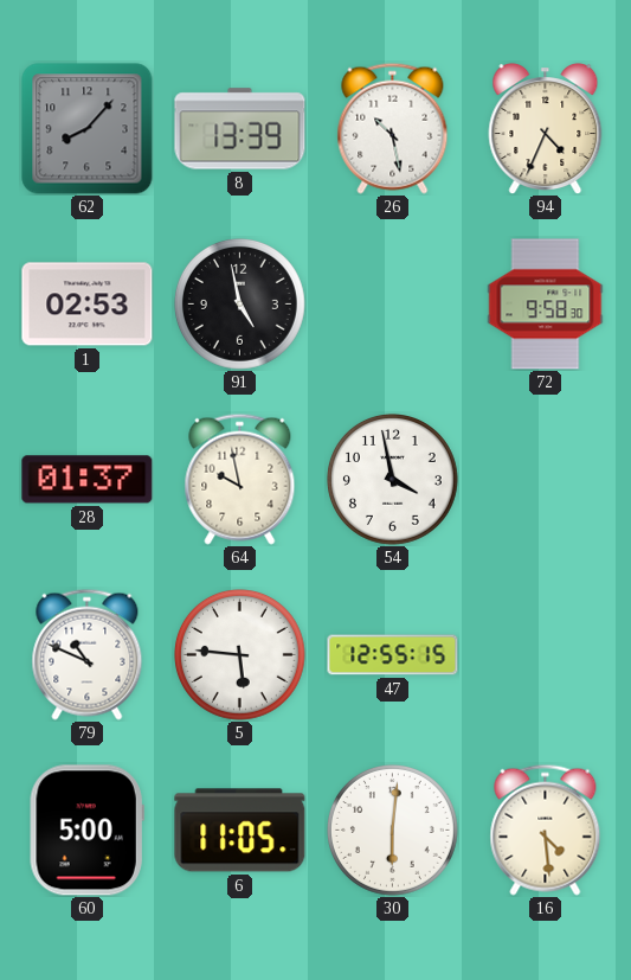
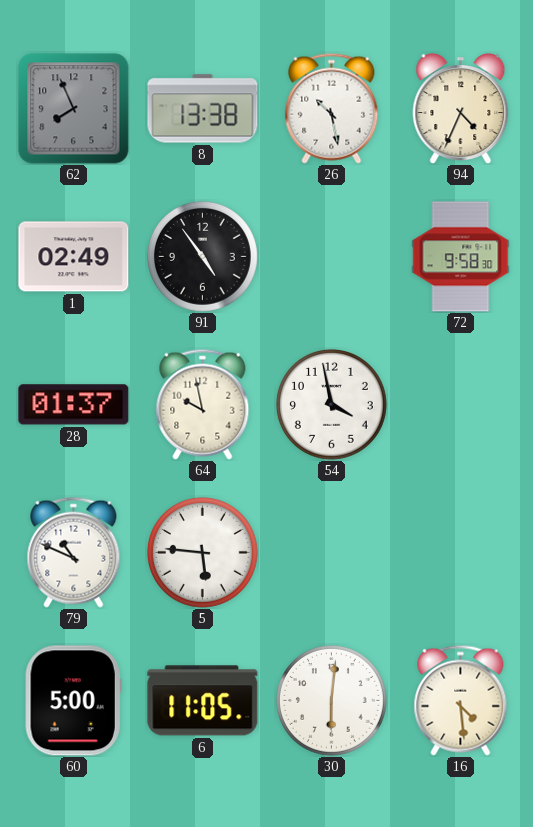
62: 8:07 -> 7:56 (74, 109)
8: 13:39 -> 13:38 (203, 109)
1: 02:53 -> 02:49 (74, 257)
91: 4:58 -> 4:54 (203, 257)
47: 12:55 -> none (393, 655)
